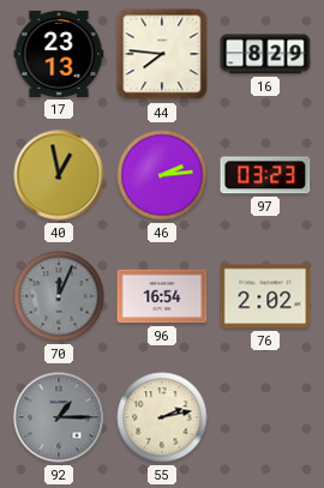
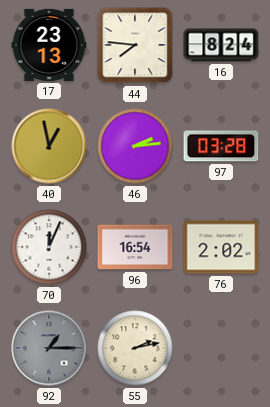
16: 8:29 -> 8:24 (221, 45)
97: 03:23 -> 03:28 (221, 146)
70 dial: grey -> white (49, 247)
